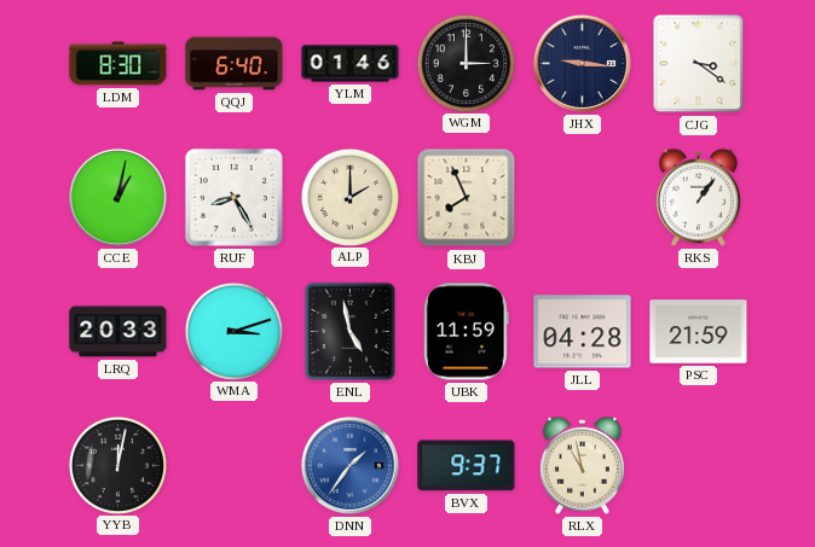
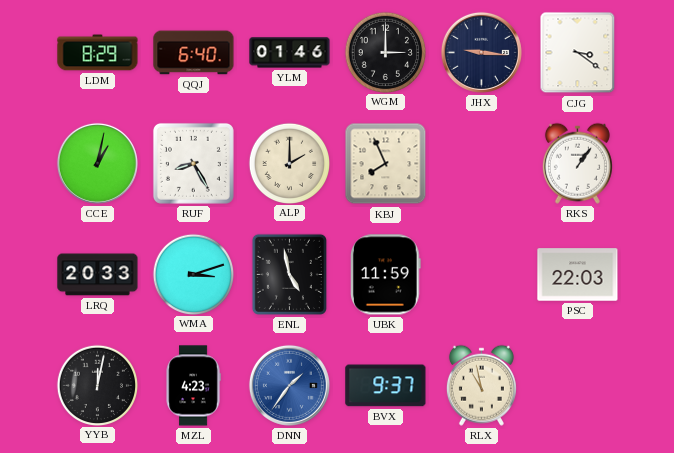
LDM: 8:30 -> 8:29 (98, 53)
JLL: 04:28 -> none (583, 332)
PSC: 21:59 -> 22:03 (578, 275)
MZL: none -> 4:23 (193, 386)
